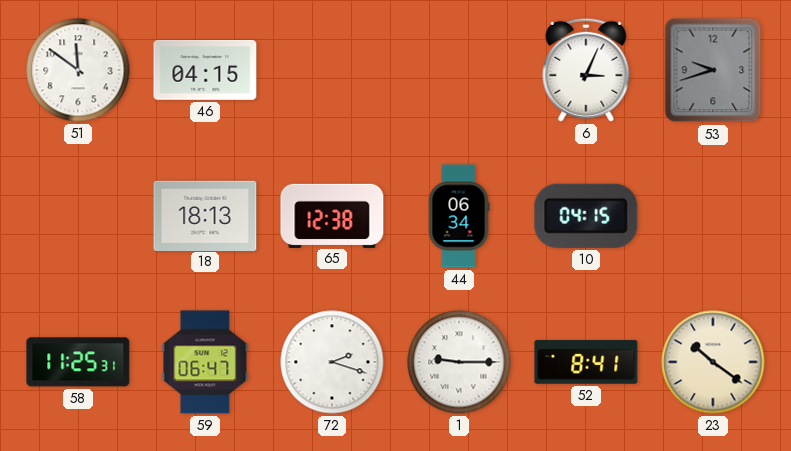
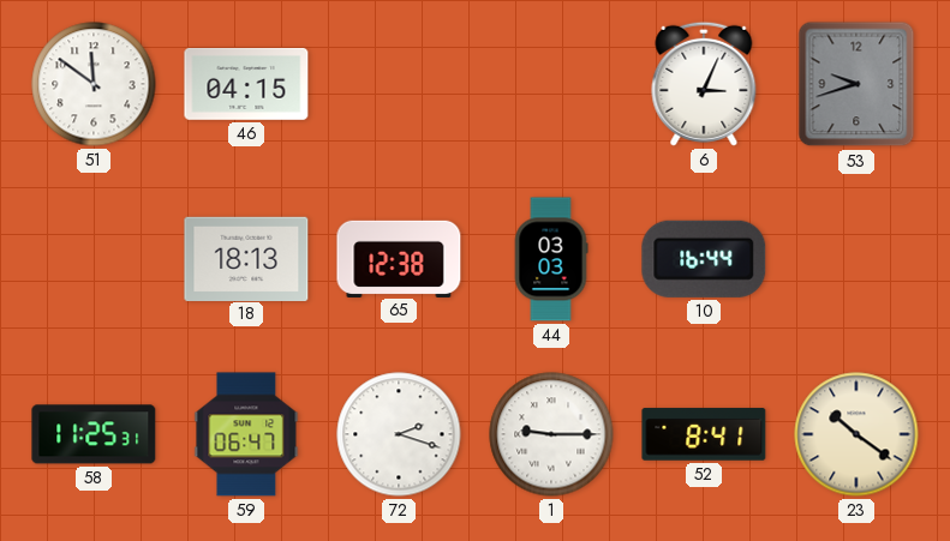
44: 06:34 -> 03:03 (551, 259)
10: 04:15 -> 16:44 (704, 259)
